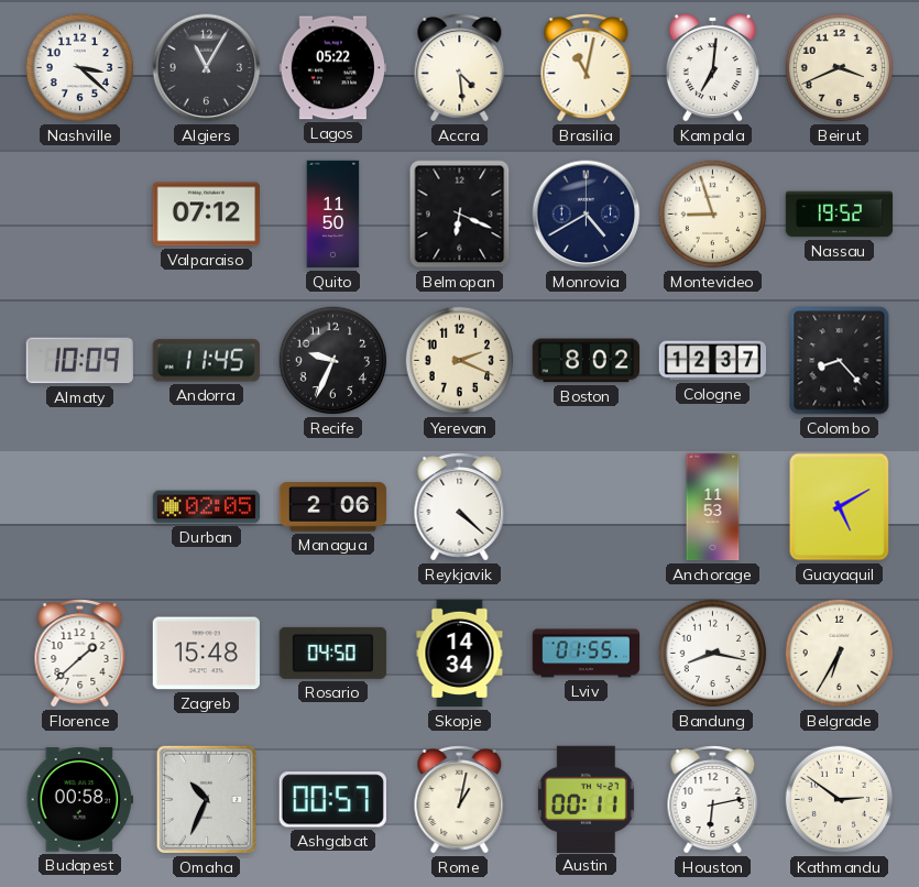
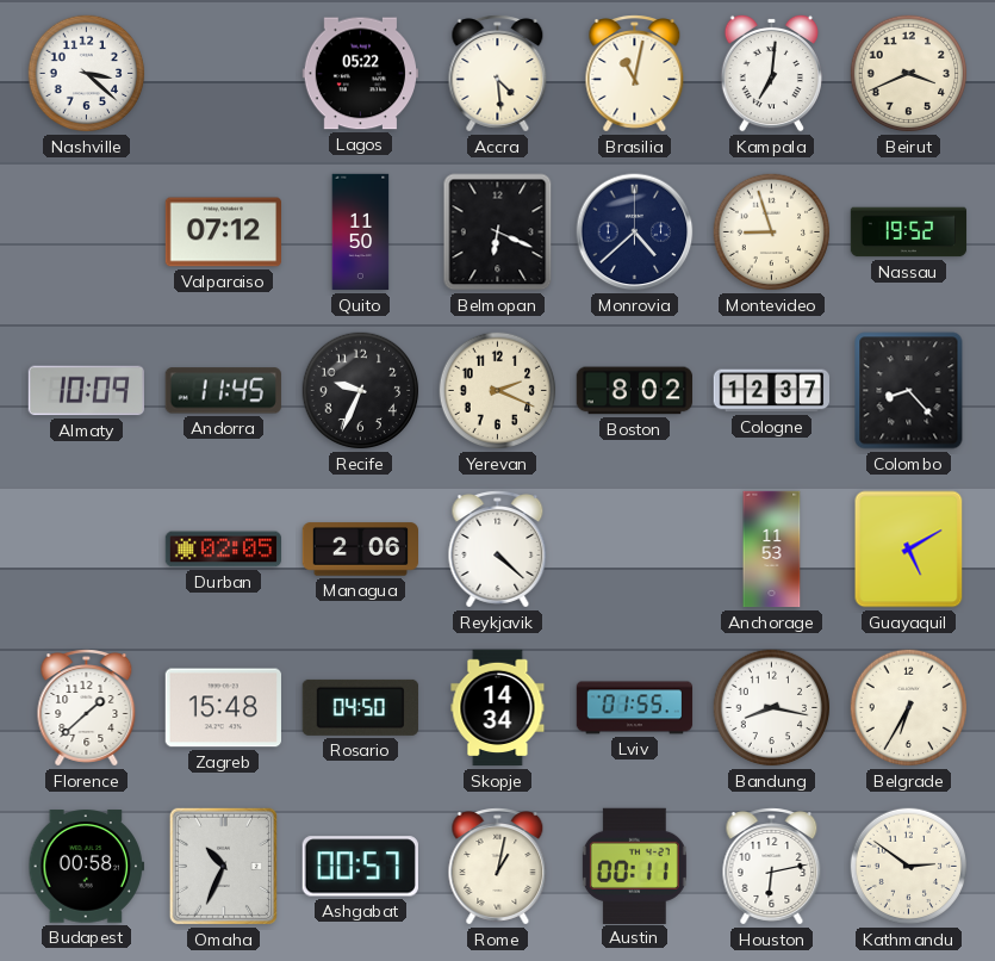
Algiers: 11:05 -> none (207, 68)
Monrovia: 4:40 -> 4:38 (635, 232)
